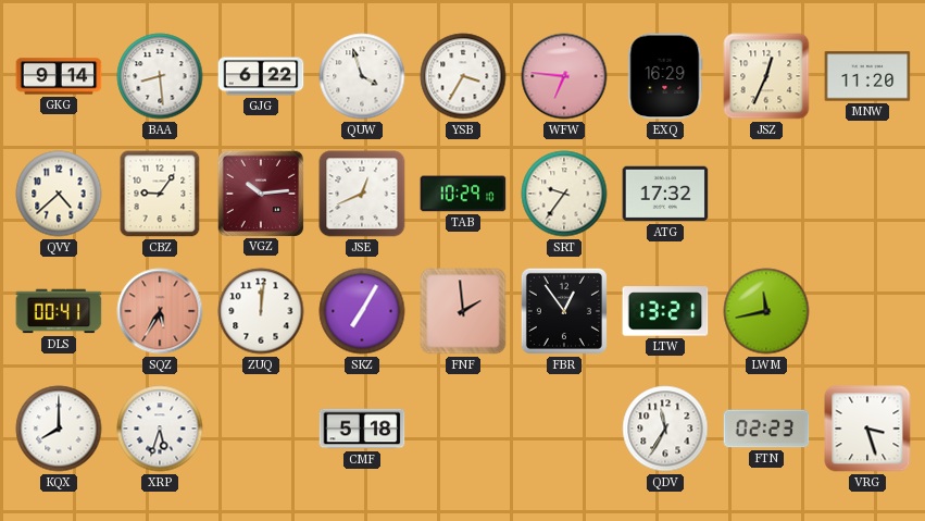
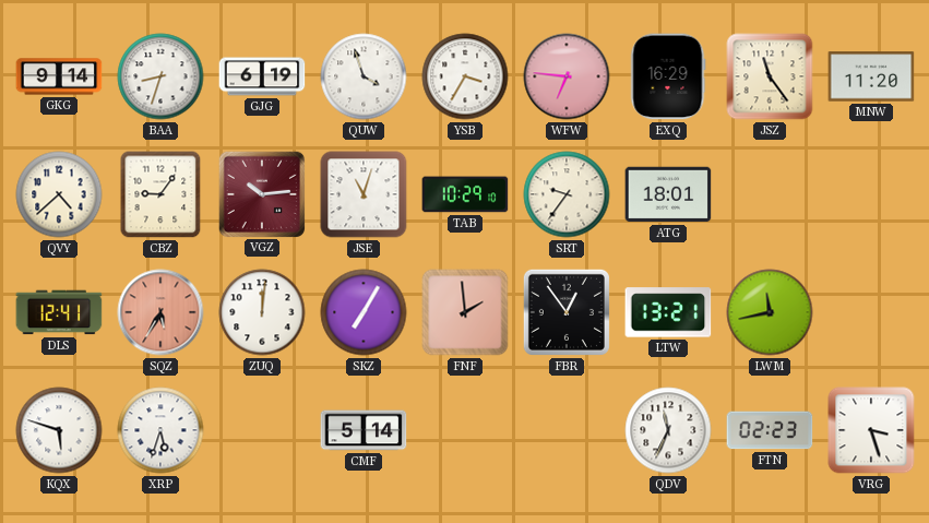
BAA: 8:29 -> 8:33 (160, 76)
GJG: 6:22 -> 6:19 (262, 76)
JSZ: 12:34 -> 11:24 (770, 76)
JSE: 12:41 -> 11:03 (364, 194)
ATG: 17:32 -> 18:01 (668, 194)
DLS: 00:41 -> 12:41 (59, 312)
KQX: 8:00 -> 5:48 (59, 430)
CMF: 5:18 -> 5:14 (364, 430)
QDV: 11:35 -> 11:34 (668, 430)
